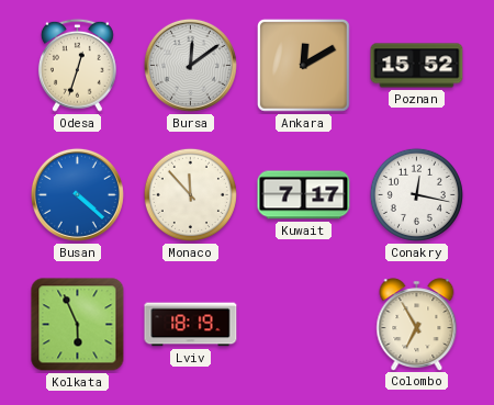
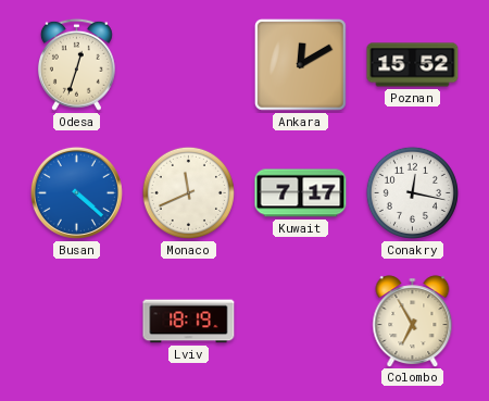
Bursa: 12:09 -> none (190, 65)
Monaco: 11:53 -> 11:41 (188, 192)
Kolkata: 5:56 -> none (78, 325)
